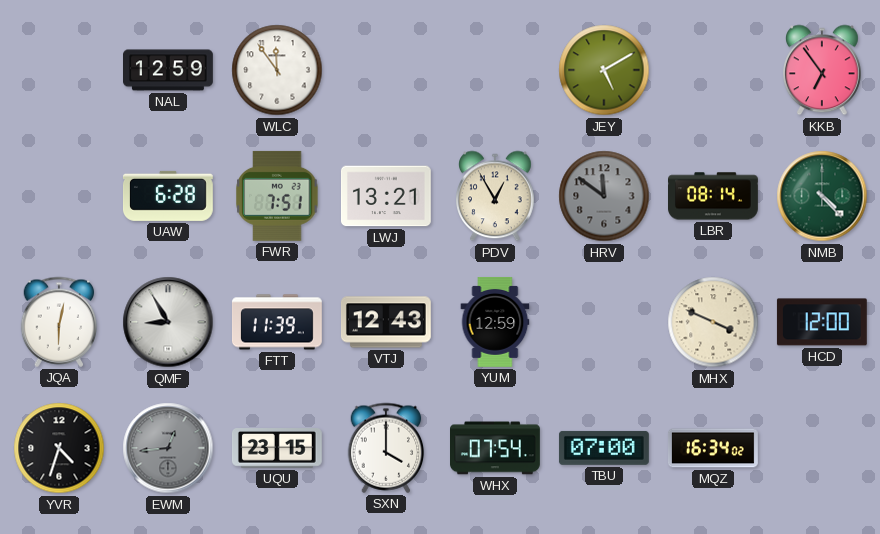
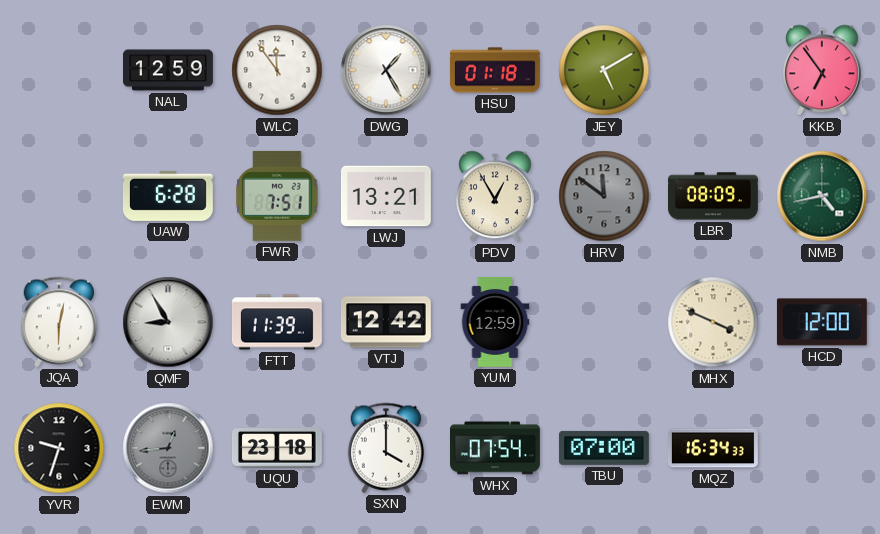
DWG: none -> 1:25 (386, 70)
HSU: none -> 01:18 (495, 70)
LBR: 08:14 -> 08:09 (714, 196)
NMB: 4:23 -> 4:43 (822, 196)
VTJ: 12:43 -> 12:42 (386, 322)
YVR: 4:33 -> 9:33 (59, 448)
UQU: 23:15 -> 23:18 (277, 449)
MQZ: 16:34:02 -> 16:34:33 (713, 448)
